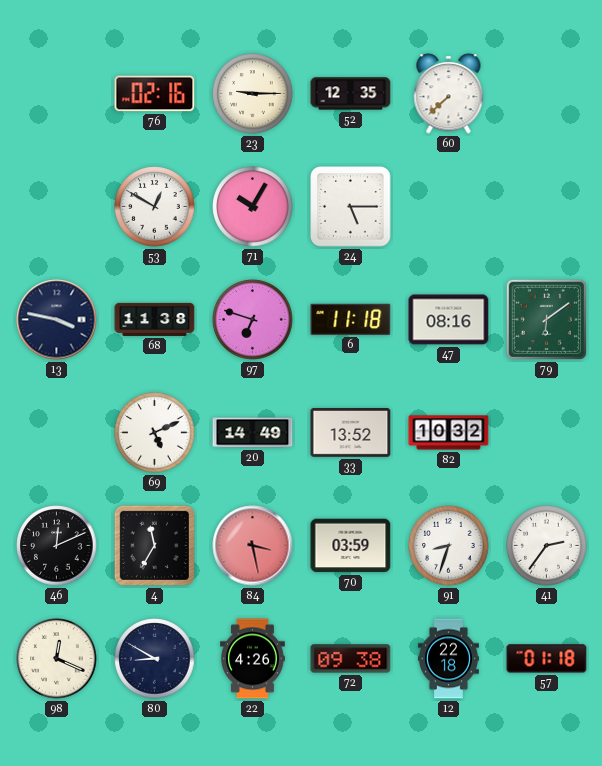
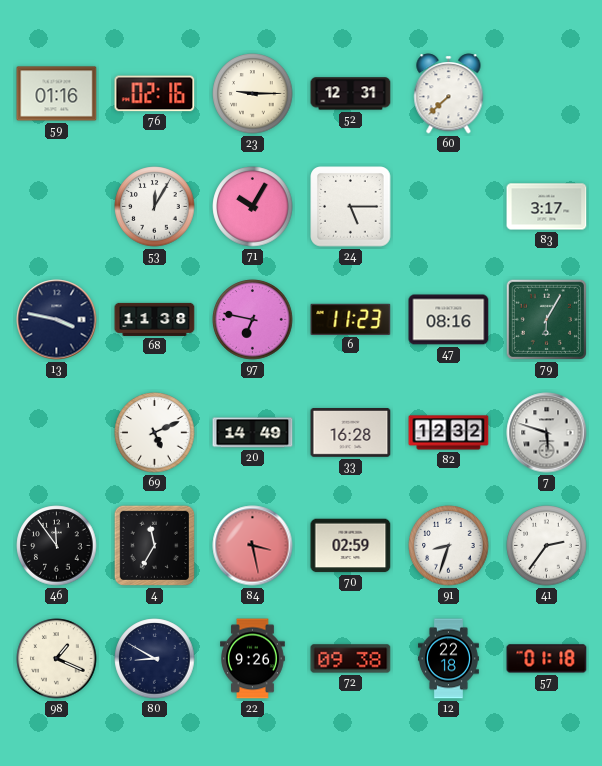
59: none -> 01:16 (57, 94)
52: 12:35 -> 12:31 (351, 94)
53: 12:50 -> 12:05 (155, 207)
83: none -> 3:17 (547, 207)
97: 6:48 -> 6:47 (253, 320)
6: 11:18 -> 11:23 (351, 319)
79: 6:09 -> 6:05 (546, 319)
33: 13:52 -> 16:28 (351, 433)
82: 10:32 -> 12:32 (449, 433)
7: none -> 5:48 (547, 433)
46: 12:11 -> 11:54 (57, 546)
70: 03:59 -> 02:59 (351, 546)
98: 12:19 -> 1:19 (57, 659)
22: 4:26 -> 9:26 (253, 659)
